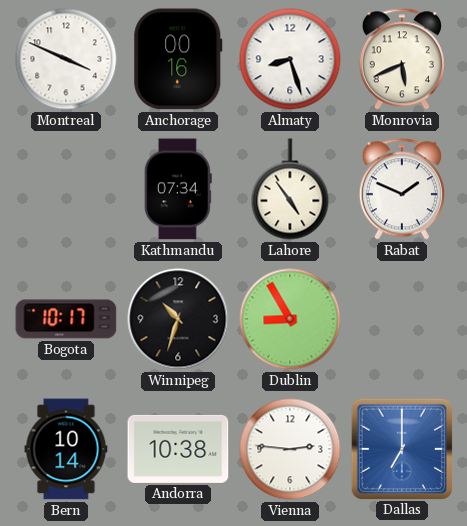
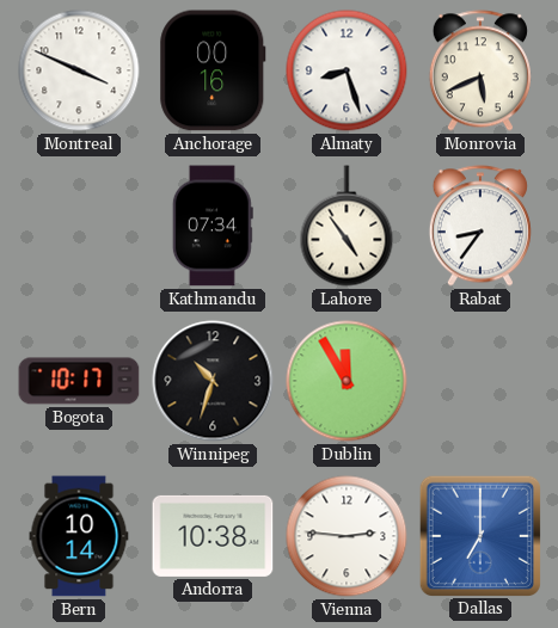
Rabat: 1:49 -> 8:36 (480, 226)
Dublin: 8:55 -> 11:55 (347, 381)
